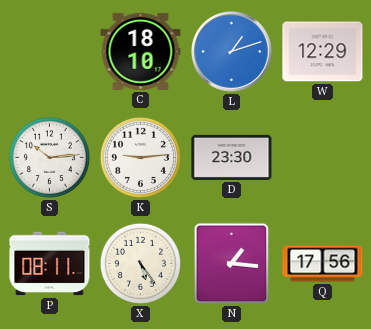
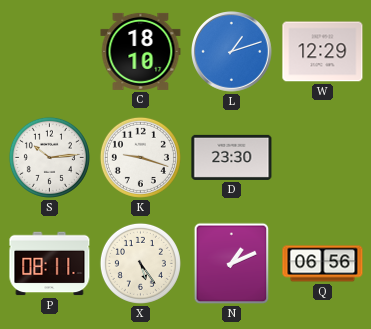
K: 9:14 -> 9:18 (140, 157)
N: 1:16 -> 1:11 (232, 264)
Q: 17:56 -> 06:56 (323, 264)
